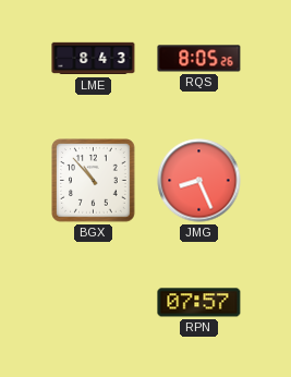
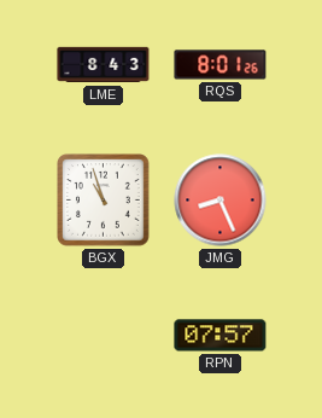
RQS: 8:05 -> 8:01 (221, 65)
BGX: 10:53 -> 10:57 (104, 201)
